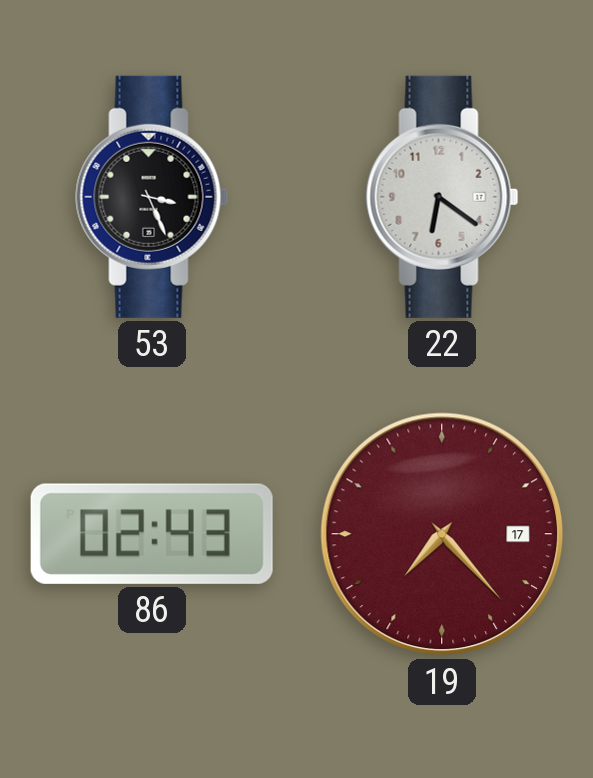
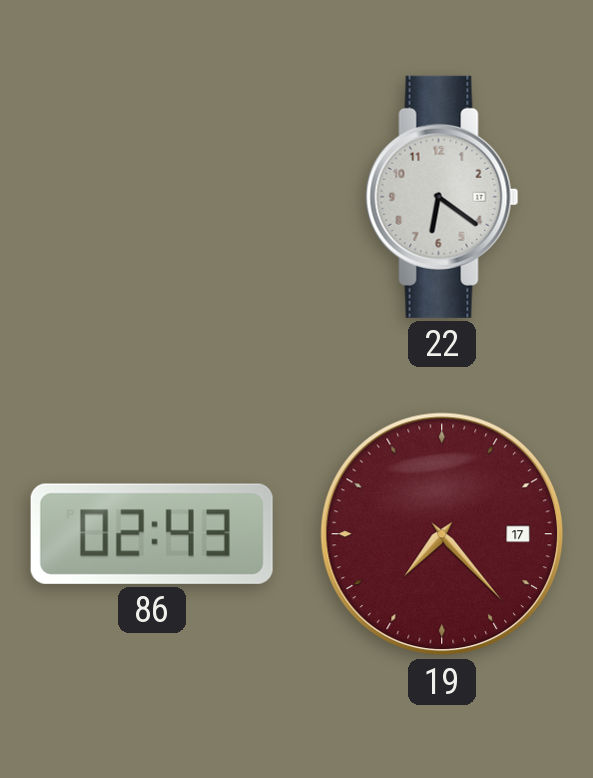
53: 3:26 -> none (152, 197)
